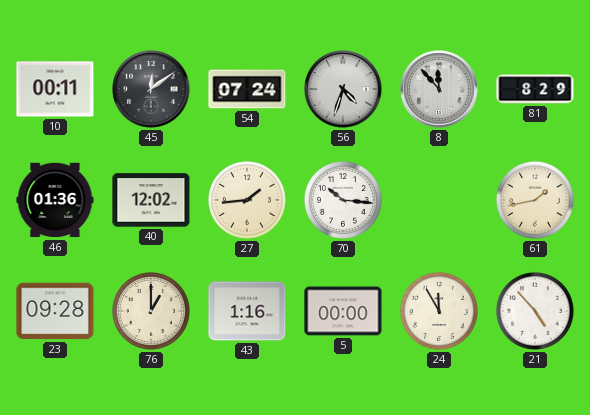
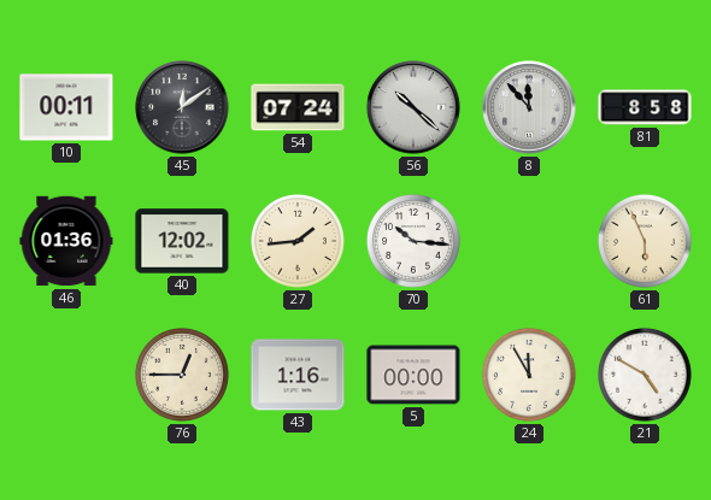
56: 4:33 -> 10:22 (413, 107)
81: 8:29 -> 8:58 (645, 107)
61: 1:43 -> 5:56 (645, 241)
23: 09:28 -> none (55, 311)
76: 1:00 -> 12:45 (182, 375)
21: 4:53 -> 4:50 (645, 375)
